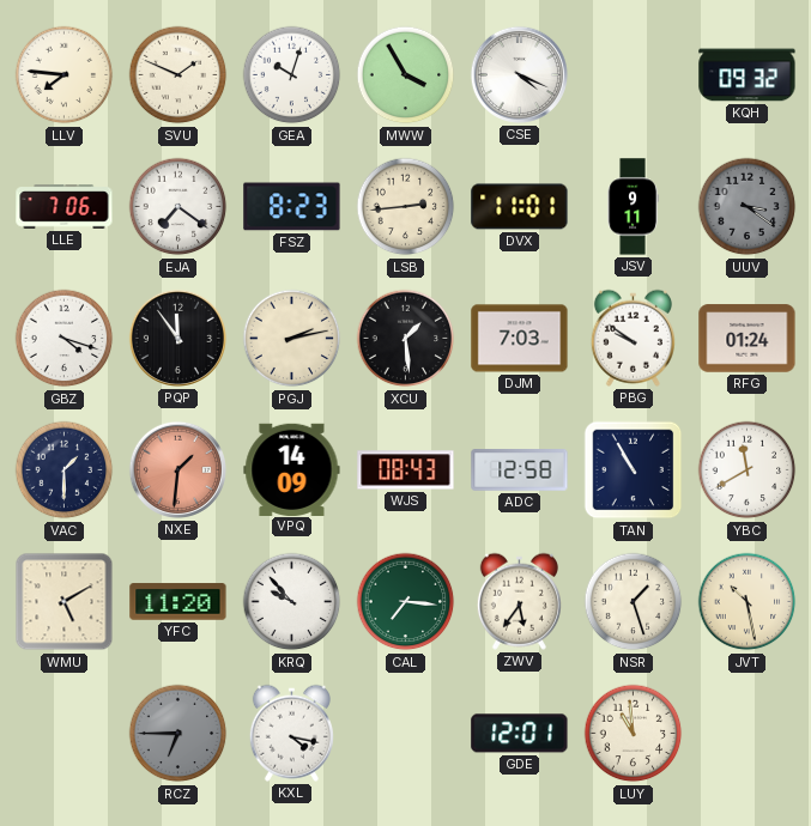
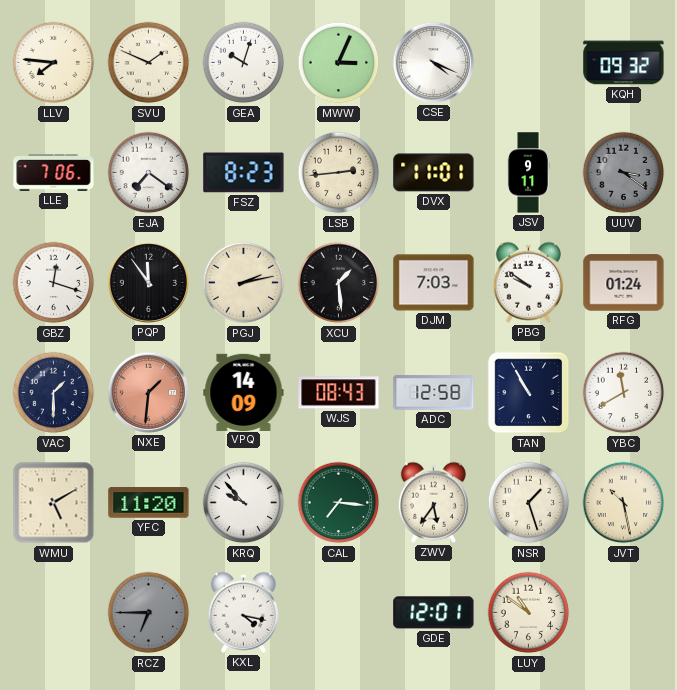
MWW: 3:55 -> 3:04 (339, 63)
GBZ: 4:18 -> 12:18 (54, 283)
LUY: 10:59 -> 10:51 (529, 613)
